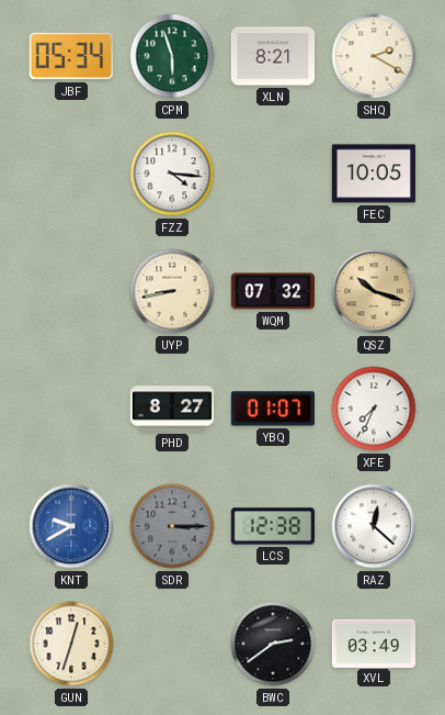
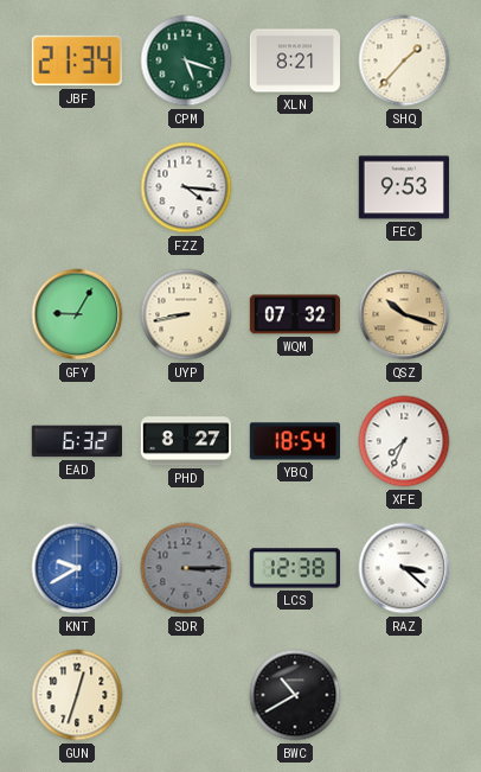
JBF: 05:34 -> 21:34 (77, 60)
CPM: 5:57 -> 5:18 (186, 60)
SHQ: 2:20 -> 1:37 (404, 60)
FEC: 10:05 -> 9:53 (403, 187)
GFY: none -> 9:05 (77, 314)
EAD: none -> 6:32 (76, 441)
YBQ: 01:07 -> 18:54 (294, 441)
RAZ: 12:22 -> 3:22 (404, 568)
BWC: 2:39 -> 10:40 (295, 695)
XVL: 03:49 -> none (373, 643)
